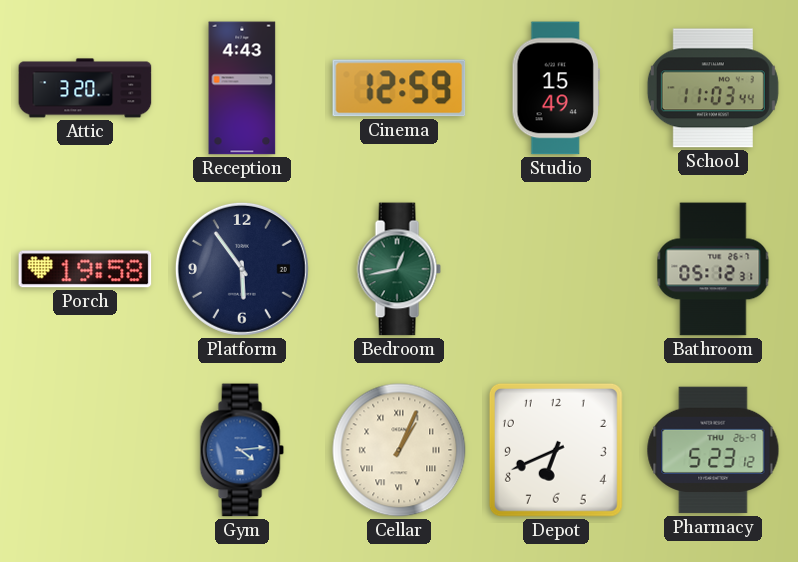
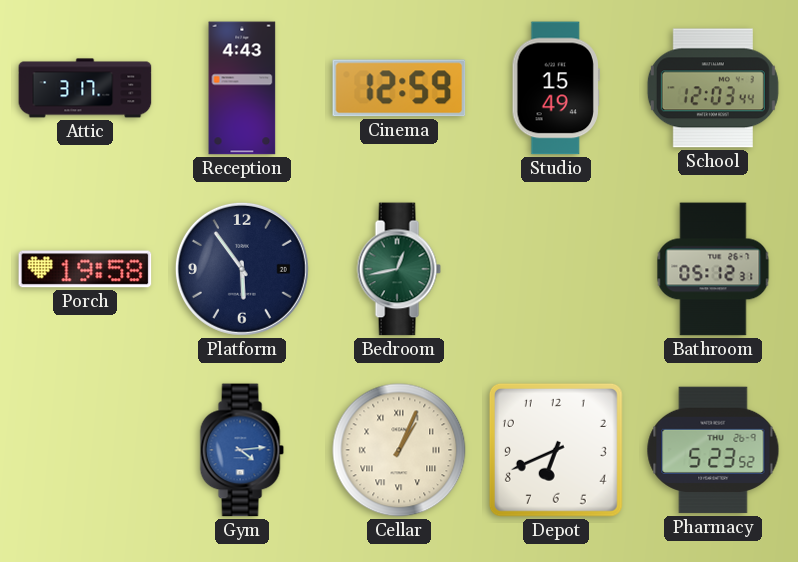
Attic: 3:20 -> 3:17 (85, 88)
School: 11:03 -> 12:03 (713, 88)
Pharmacy: 5:23:12 -> 5:23:52 (713, 450)
